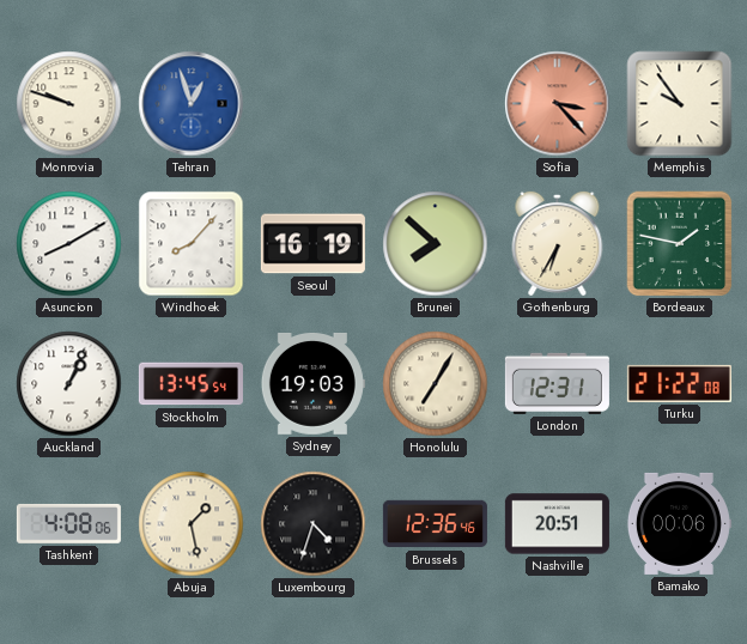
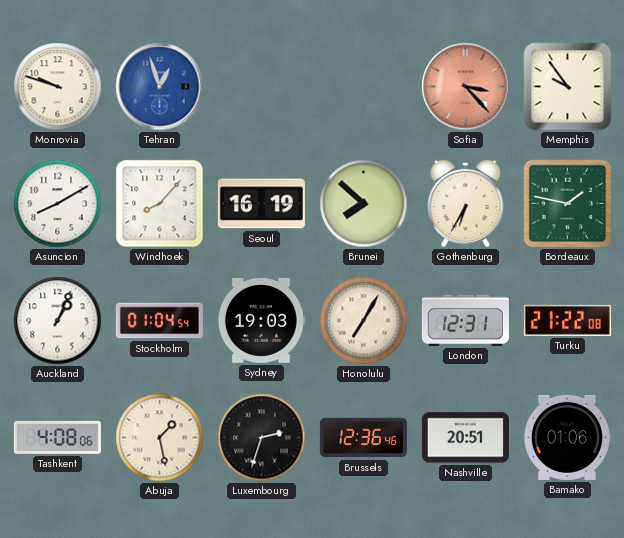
Stockholm: 13:45 -> 01:04 (159, 321)
Luxembourg: 4:33 -> 2:33 (262, 438)
Bamako: 00:06 -> 01:06 (567, 437)
